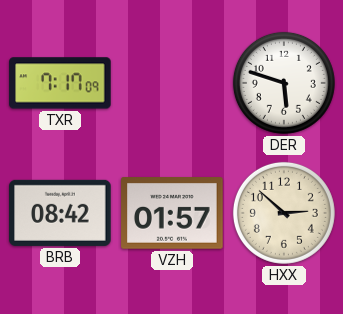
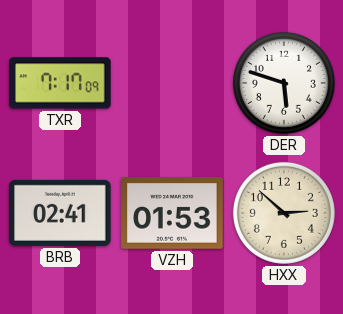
BRB: 08:42 -> 02:41 (60, 213)
VZH: 01:57 -> 01:53 (172, 213)
